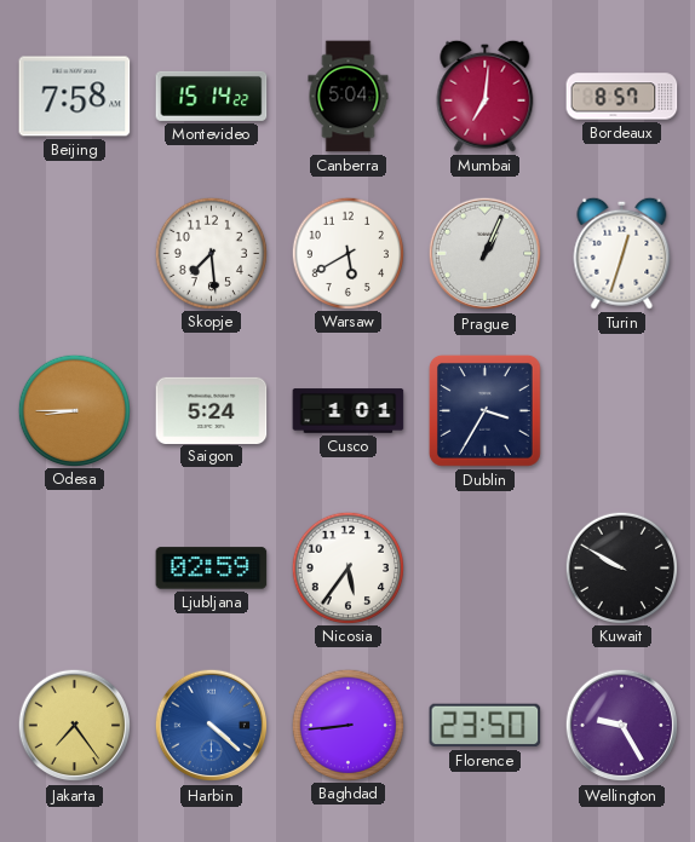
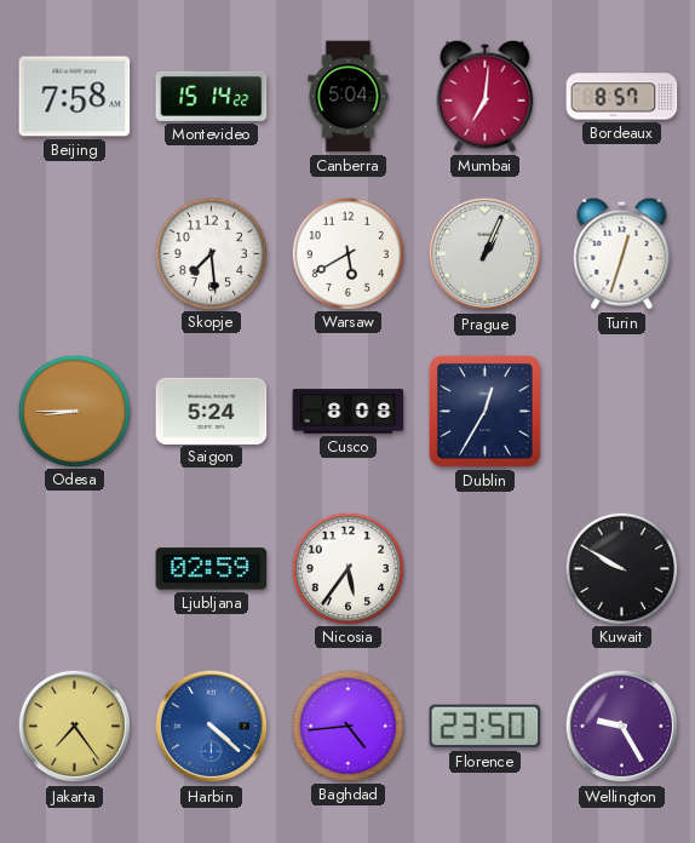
Cusco: 1:01 -> 8:08 (349, 412)
Dublin: 3:35 -> 12:35 (484, 411)
Baghdad: 8:44 -> 4:44 (347, 726)
